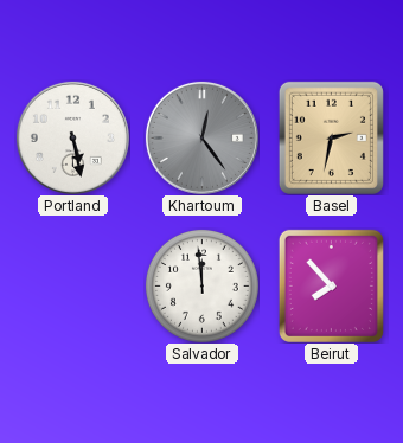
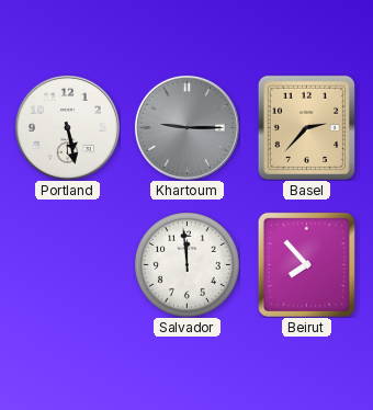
Khartoum: 12:24 -> 9:15 (187, 127)
Basel: 2:32 -> 2:37 (306, 127)
